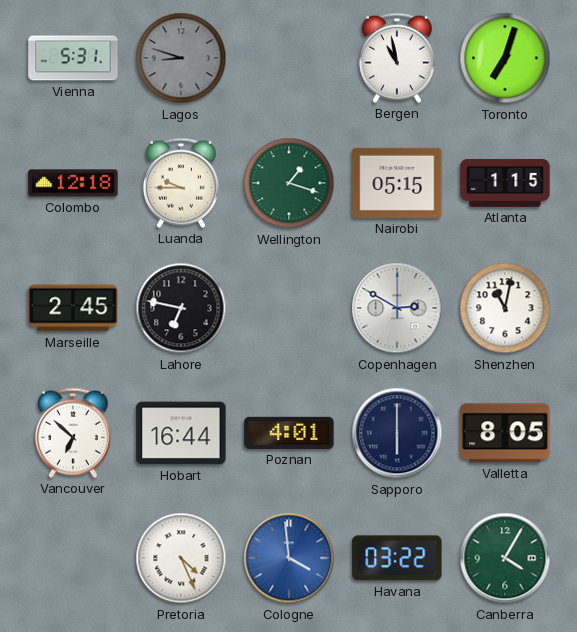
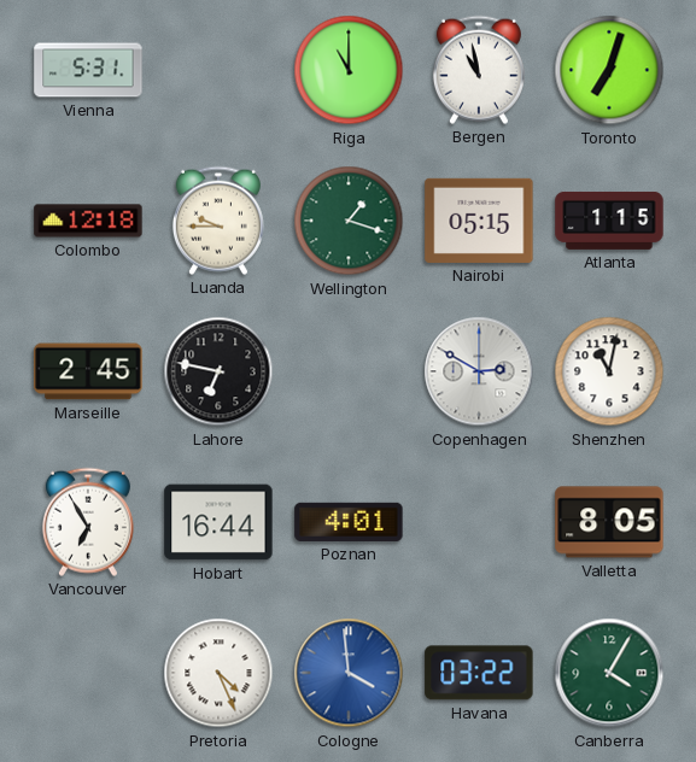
Lagos: 8:48 -> none (181, 58)
Riga: none -> 11:00 (349, 70)
Vancouver: 6:52 -> 6:55 (88, 522)
Sapporo: 6:00 -> none (397, 433)
